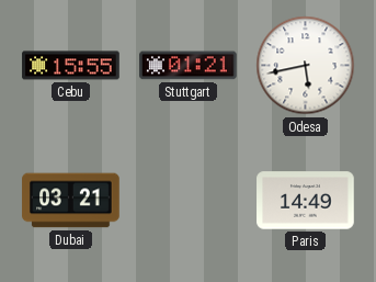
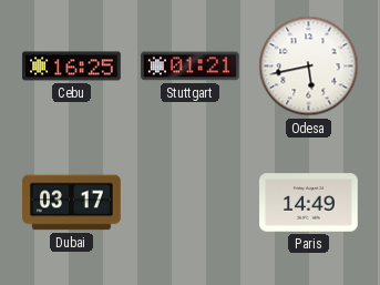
Cebu: 15:55 -> 16:25 (72, 67)
Dubai: 03:21 -> 03:17 (72, 203)
